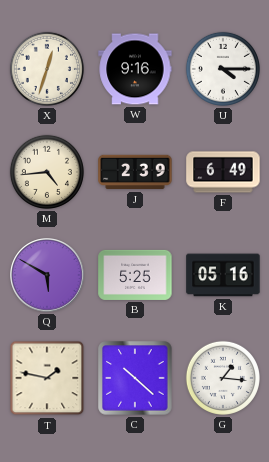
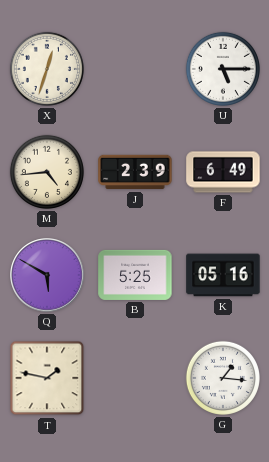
W: 9:16 -> none (135, 69)
U: 4:15 -> 5:15 (223, 69)
C: 10:22 -> none (135, 378)
